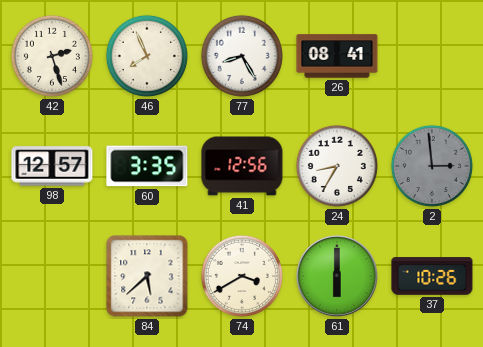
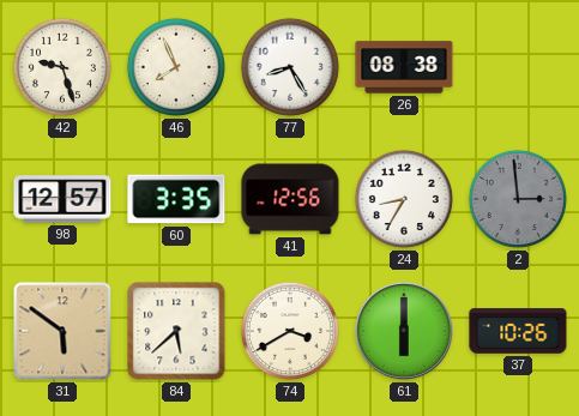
42: 2:27 -> 9:27 (62, 67)
26: 08:41 -> 08:38 (404, 67)
31: none -> 5:51 (62, 331)
